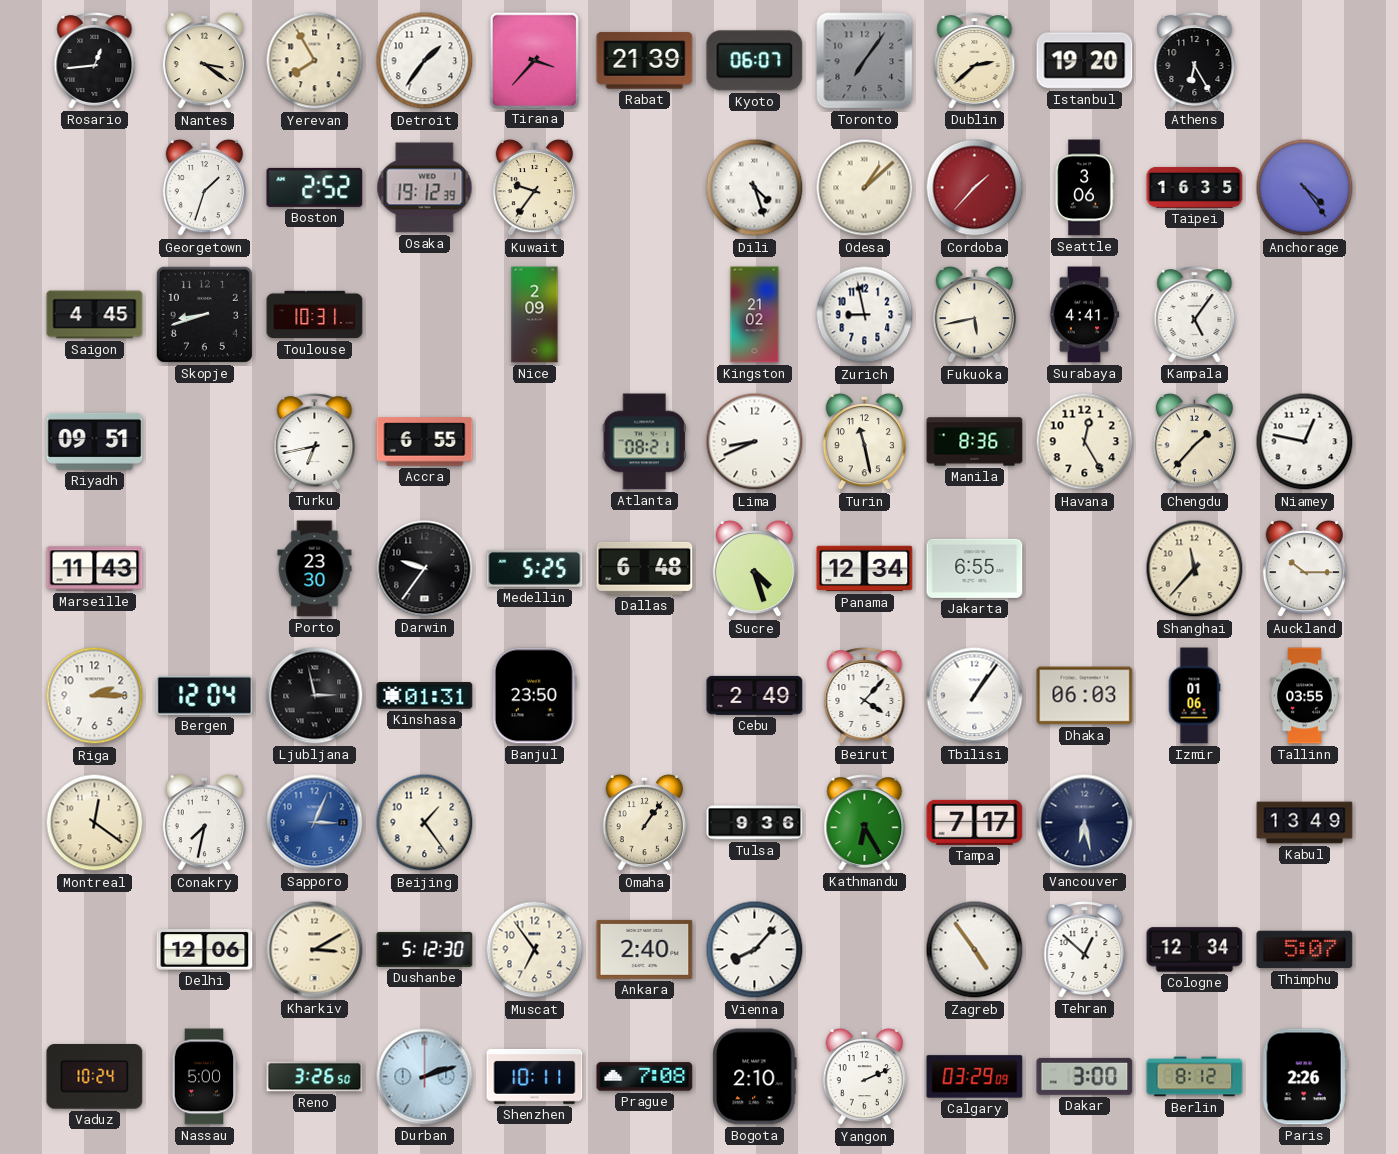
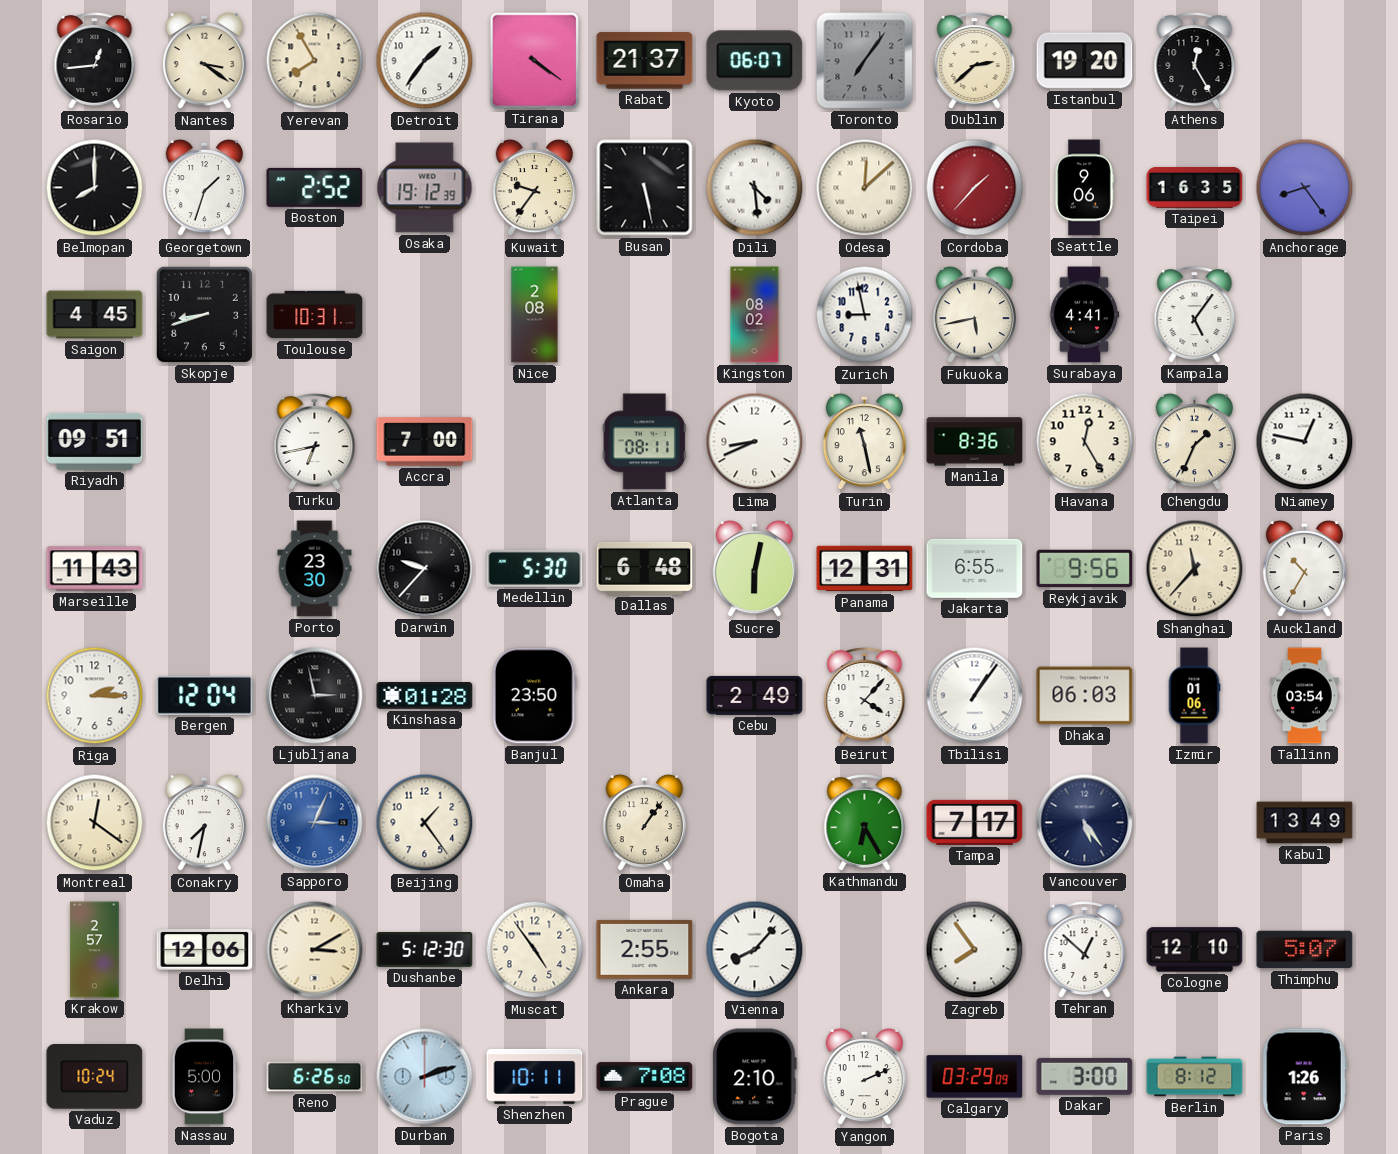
Tirana: 3:37 -> 4:21 (534, 60)
Rabat: 21:39 -> 21:37 (645, 61)
Athens: 6:25 -> 12:25 (1195, 61)
Belmopan: none -> 8:00 (95, 188)
Busan: none -> 5:28 (645, 188)
Dili: 4:27 -> 4:29 (755, 188)
Odesa: 1:08 -> 12:08 (865, 188)
Seattle: 3:06 -> 9:06 (1084, 188)
Anchorage: 4:24 -> 8:24 (1305, 188)
Nice: 2:09 -> 2:08 (535, 315)
Kingston: 21:02 -> 08:02 (755, 315)
Accra: 6:55 -> 7:00 (425, 442)
Atlanta: 08:21 -> 08:11 (644, 442)
Chengdu: 1:37 -> 1:34 (1194, 442)
Darwin: 9:36 -> 9:37 (425, 569)
Medellin: 5:25 -> 5:30 (535, 568)
Sucre: 4:27 -> 6:02 (754, 569)
Panama: 12:34 -> 12:31 (865, 569)
Reykjavik: none -> 9:56 (1085, 569)
Auckland: 10:15 -> 10:35 (1304, 569)
Kinshasa: 01:31 -> 01:28 (425, 696)
Tallinn: 03:55 -> 03:54 (1305, 696)
Tulsa: 9:36 -> none (755, 823)
Vancouver: 6:28 -> 5:24 (1085, 823)
Krakow: none -> 2:57 (95, 950)
Muscat: 6:54 -> 4:54 (535, 950)
Ankara: 2:40 -> 2:55 (645, 949)
Zagreb: 4:54 -> 7:54 (975, 950)
Cologne: 12:34 -> 12:10 (1195, 950)
Reno: 3:26 -> 6:26 (315, 1077)
Paris: 2:26 -> 1:26 (1304, 1077)
